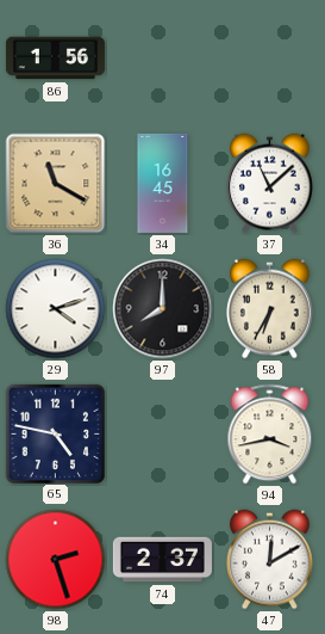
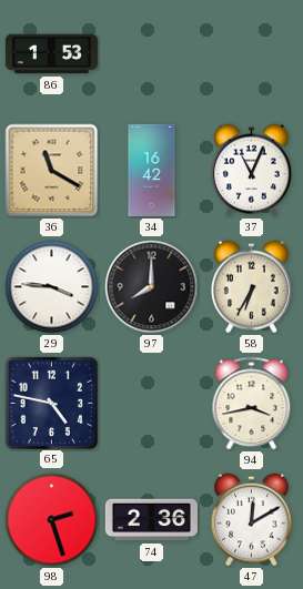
86: 1:56 -> 1:53 (51, 54)
34: 16:45 -> 16:42 (152, 170)
37: 11:08 -> 11:04 (251, 171)
29: 4:12 -> 3:46 (52, 287)
74: 2:37 -> 2:36 (151, 520)
